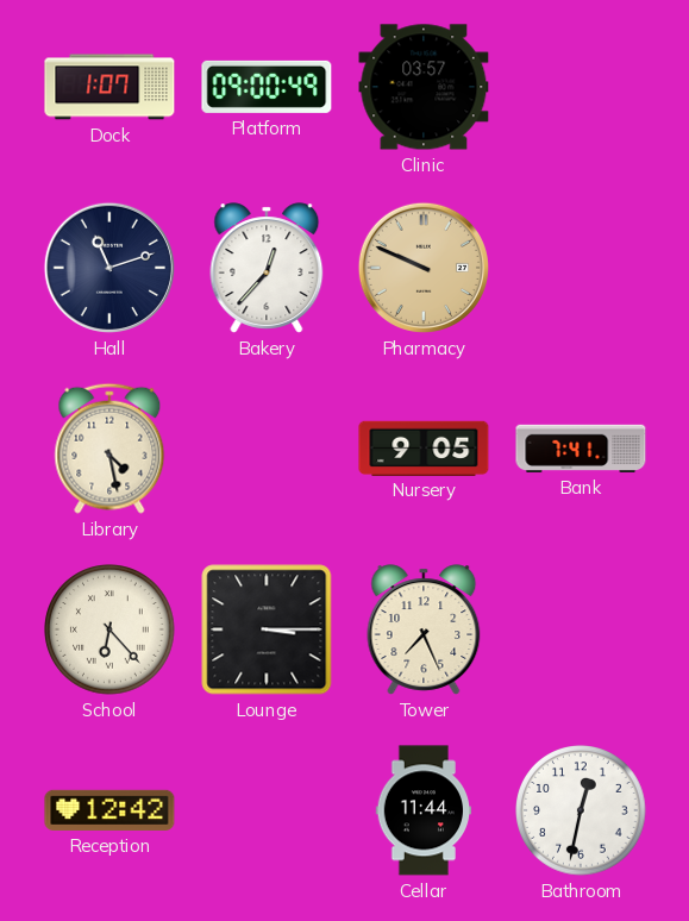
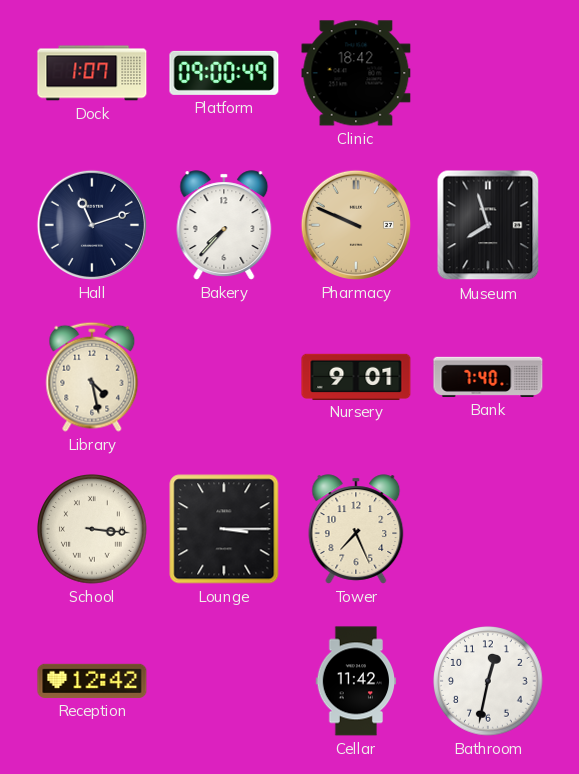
Clinic: 03:57 -> 18:42 (356, 73)
Bakery: 12:37 -> 7:37 (224, 225)
Museum: none -> 7:57 (488, 225)
Nursery: 9:05 -> 9:01 (356, 376)
Bank: 7:41 -> 7:40 (488, 377)
School: 6:23 -> 3:16 (92, 529)
Cellar: 11:44 -> 11:42 (356, 681)
